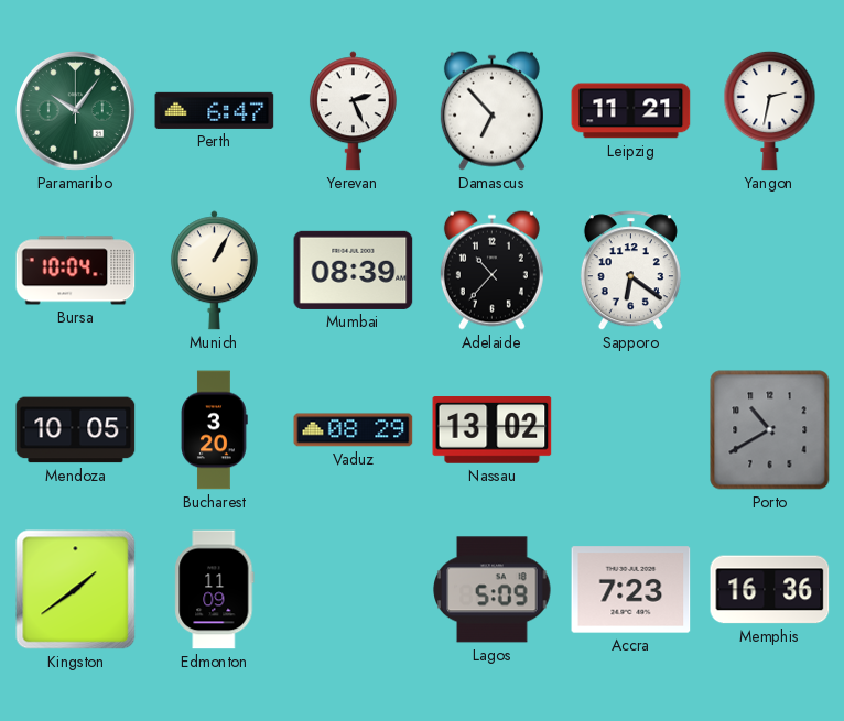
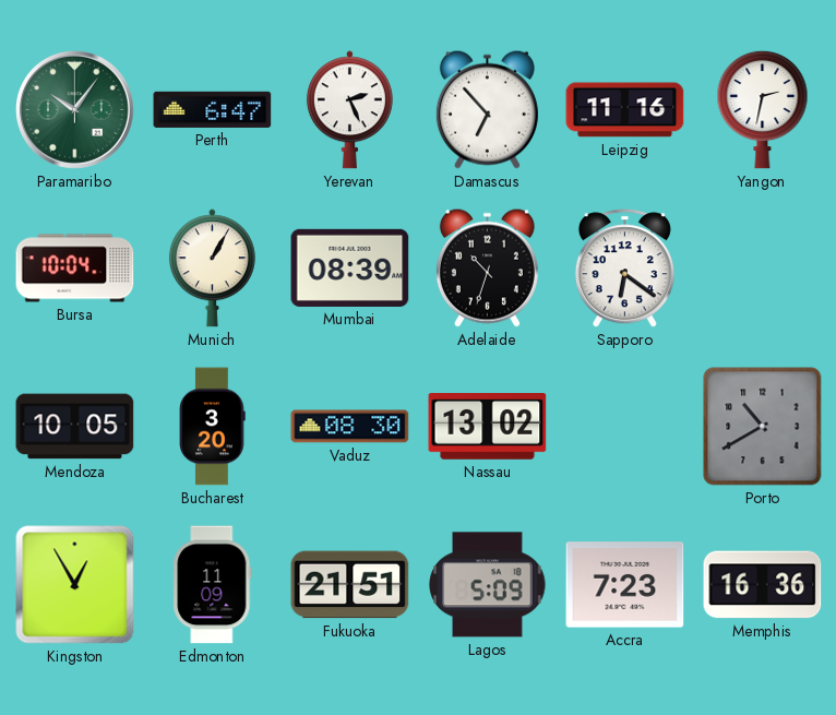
Leipzig: 11:21 -> 11:16 (625, 110)
Adelaide: 10:37 -> 10:33 (487, 267)
Vaduz: 08:29 -> 08:30 (350, 427)
Kingston: 1:39 -> 12:55 (75, 585)
Fukuoka: none -> 21:51 (350, 585)
